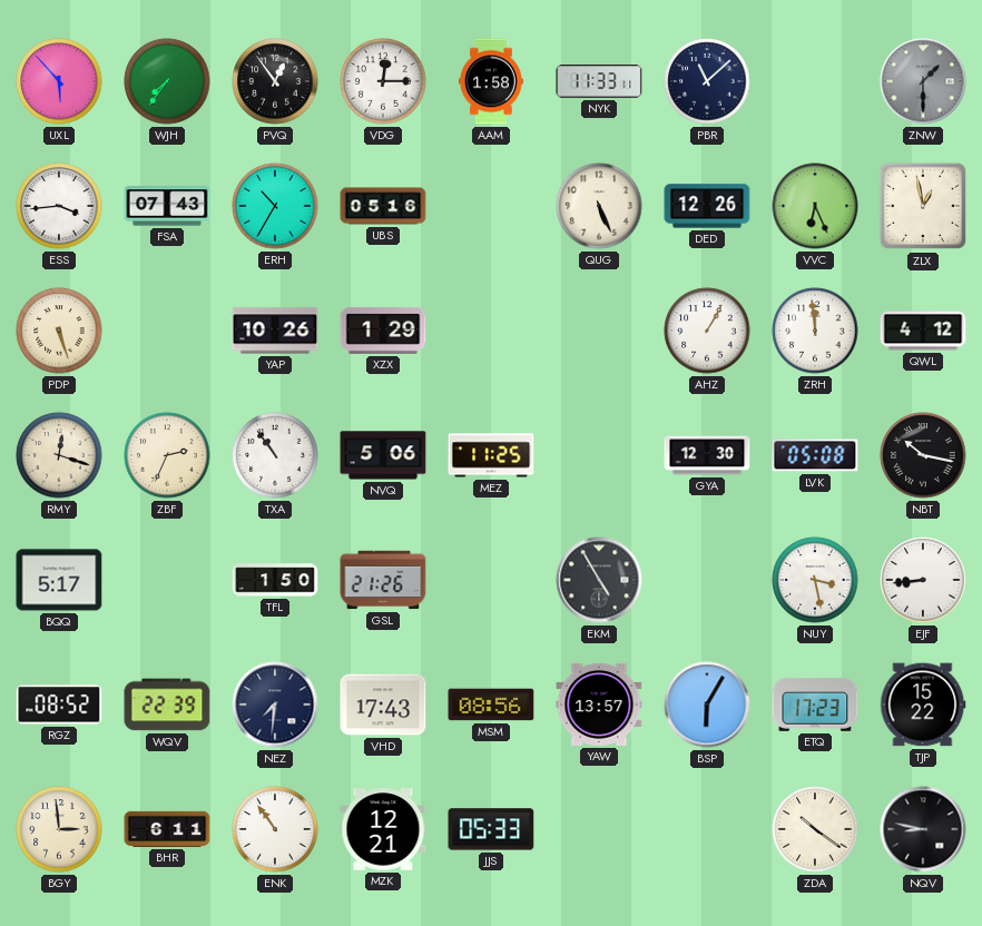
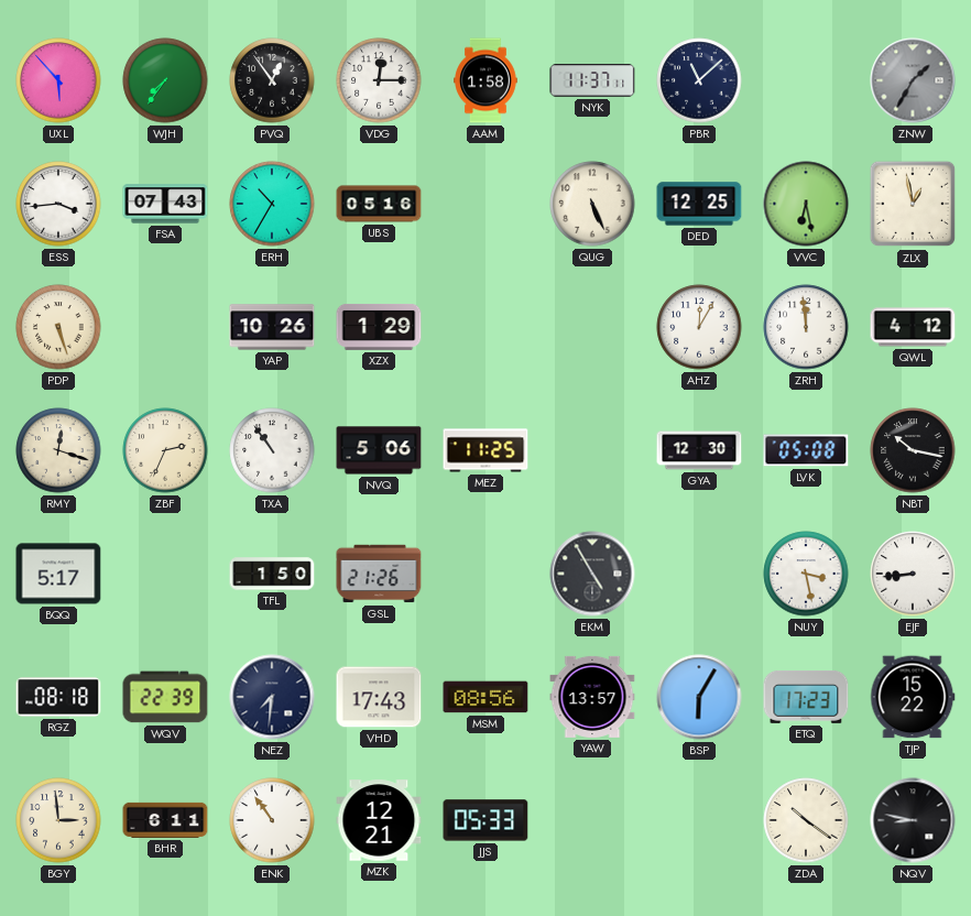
NYK: 11:33 -> 11:37 (592, 80)
ZNW: 1:30 -> 1:35 (913, 80)
DED: 12:26 -> 12:25 (699, 204)
VVC: 6:26 -> 6:28 (806, 204)
AHZ: 1:05 -> 12:05 (699, 327)
RGZ: 08:52 -> 08:18 (58, 697)
